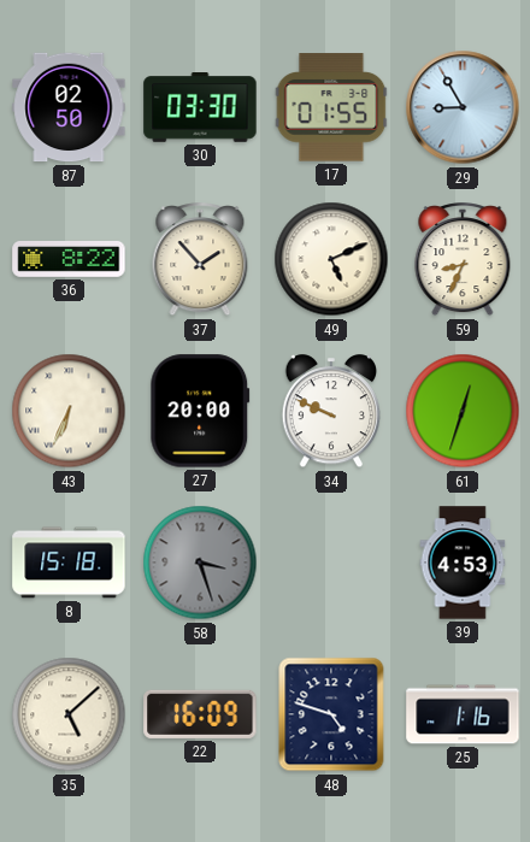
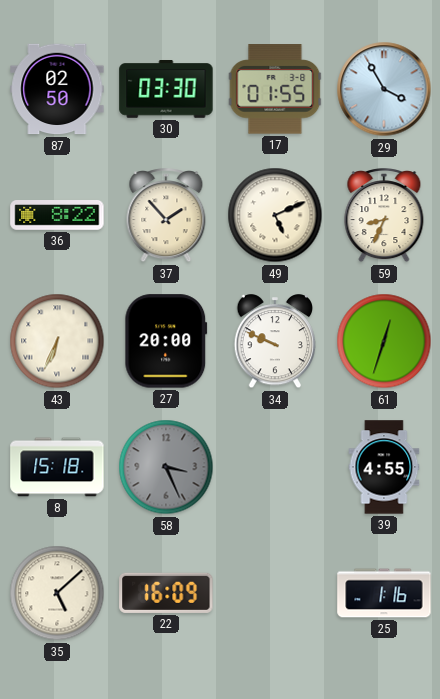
29: 8:55 -> 3:55 (384, 89)
58: 3:27 -> 3:26 (166, 467)
39: 4:53 -> 4:55 (384, 467)
48: 4:48 -> none (331, 714)
